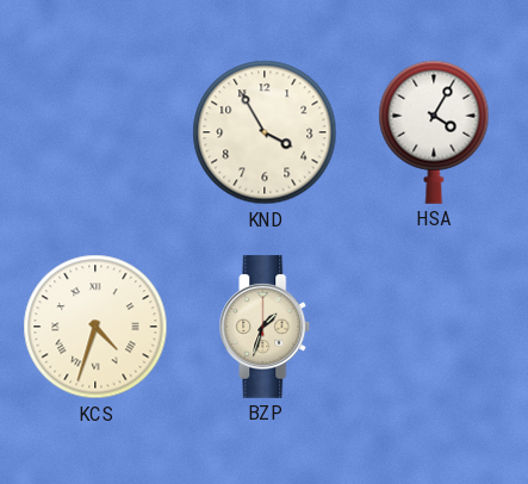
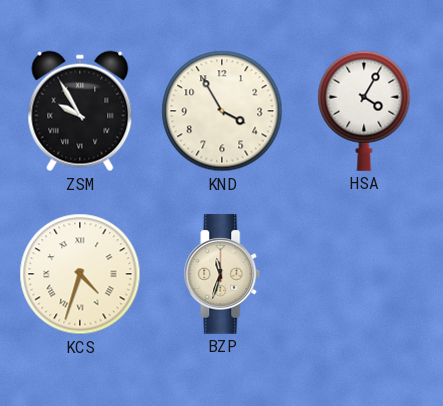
ZSM: none -> 9:55 (80, 111)
BZP: 1:33 -> 11:33 (222, 274)
